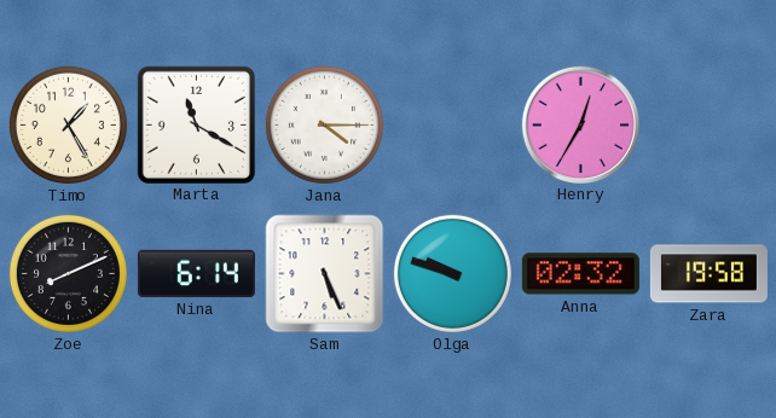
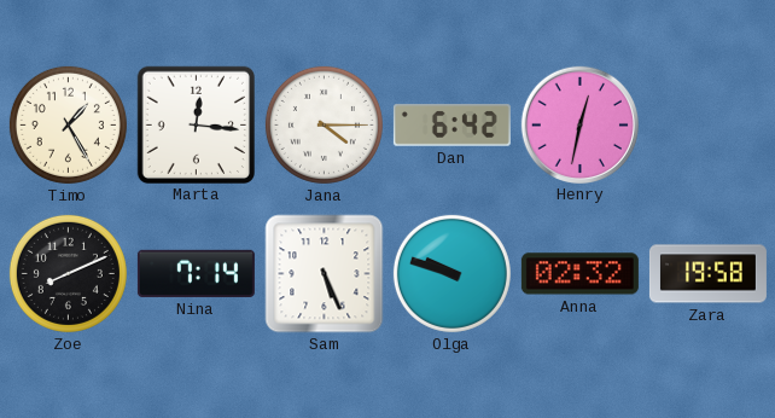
Marta: 11:20 -> 12:16 (196, 124)
Dan: none -> 6:42 (451, 126)
Henry: 12:35 -> 12:32 (579, 124)
Nina: 6:14 -> 7:14 (196, 273)
